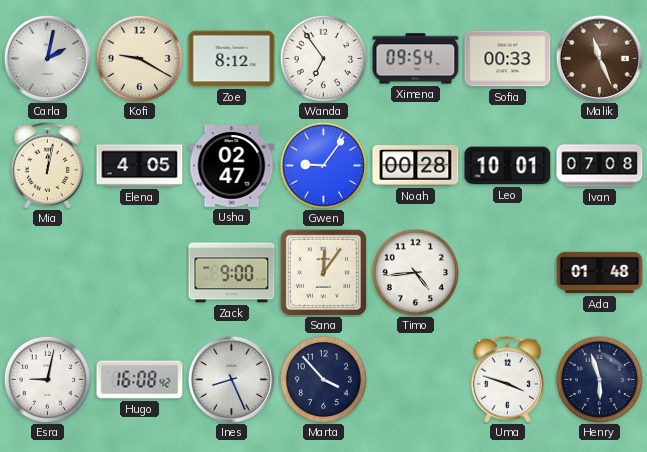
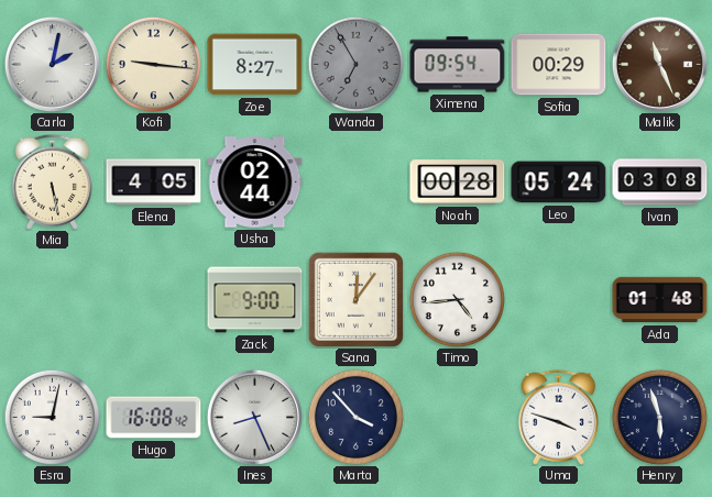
Kofi: 9:20 -> 9:16 (153, 64)
Zoe: 8:12 -> 8:27 (255, 65)
Wanda: 6:54 -> 6:55 (355, 64)
Wanda dial: white -> grey (355, 64)
Sofia: 00:33 -> 00:29 (559, 65)
Mia: 12:02 -> 5:28 (52, 181)
Usha: 02:47 -> 02:44 (255, 183)
Gwen: 9:06 -> none (323, 165)
Leo: 10:01 -> 05:24 (559, 183)
Ivan: 07:08 -> 03:08 (660, 183)
